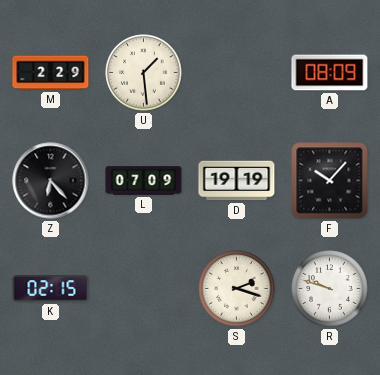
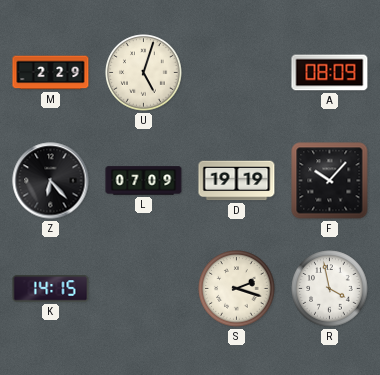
U: 1:29 -> 5:03 (144, 73)
K: 02:15 -> 14:15 (51, 289)
R: 9:48 -> 3:58 (330, 289)
